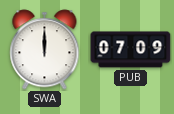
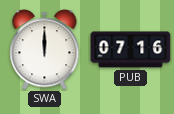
PUB: 07:09 -> 07:16 (131, 50)
